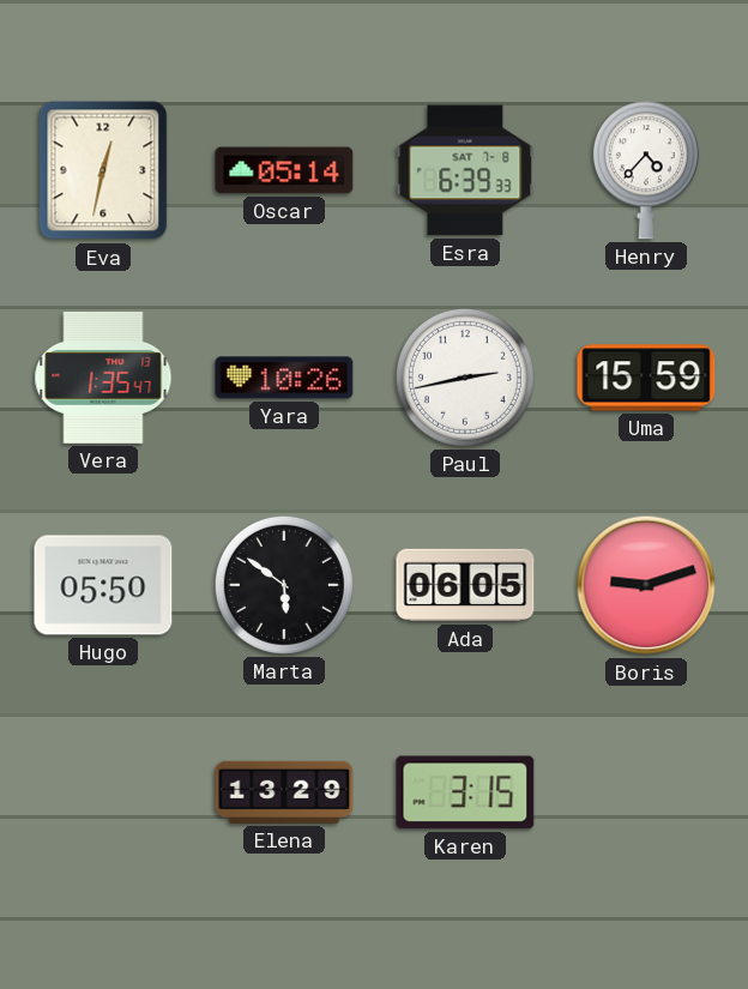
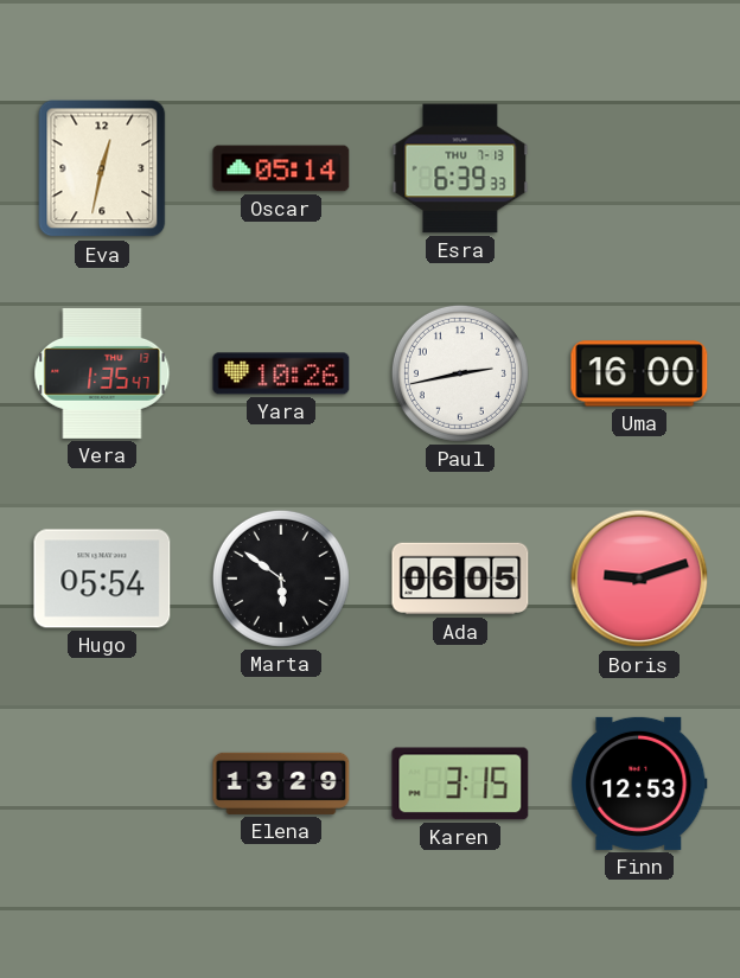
Esra date: SAT 7-8 -> THU 7-13 (460, 168)
Henry: 4:37 -> none (646, 170)
Uma: 15:59 -> 16:00 (639, 373)
Hugo: 05:50 -> 05:54 (102, 579)
Finn: none -> 12:53 (639, 784)
